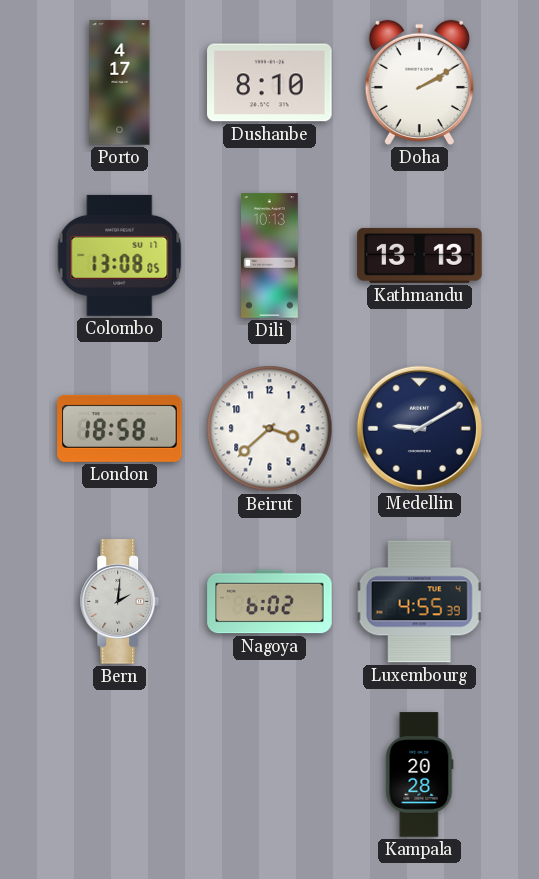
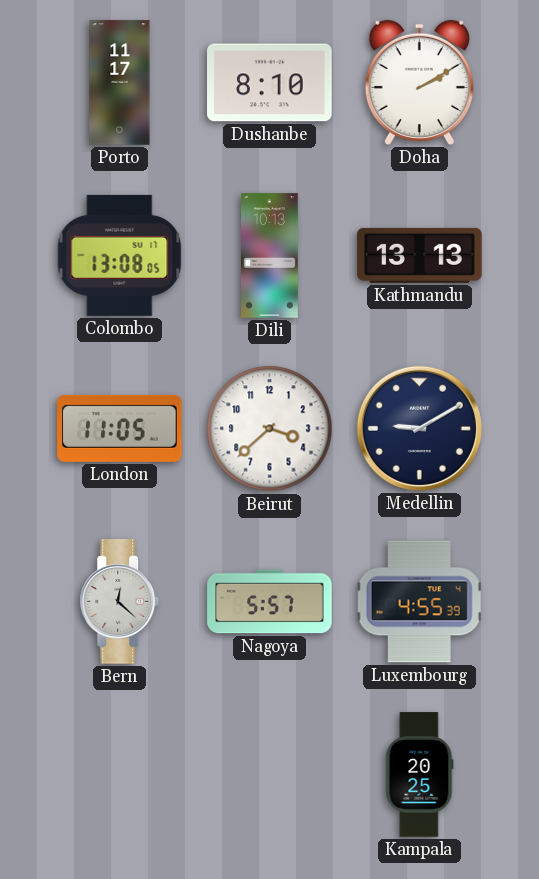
Porto: 4:17 -> 11:17 (120, 83)
London: 18:58 -> 11:05 (120, 428)
Bern: 2:01 -> 12:22 (120, 602)
Nagoya: 6:02 -> 5:57 (270, 602)
Kampala: 20:28 -> 20:25 (420, 775)
